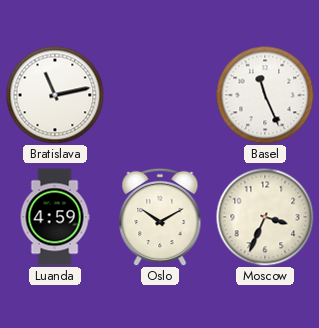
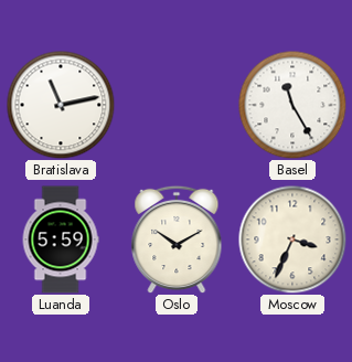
Basel: 11:26 -> 11:25 (292, 105)
Luanda: 4:59 -> 5:59 (61, 239)
